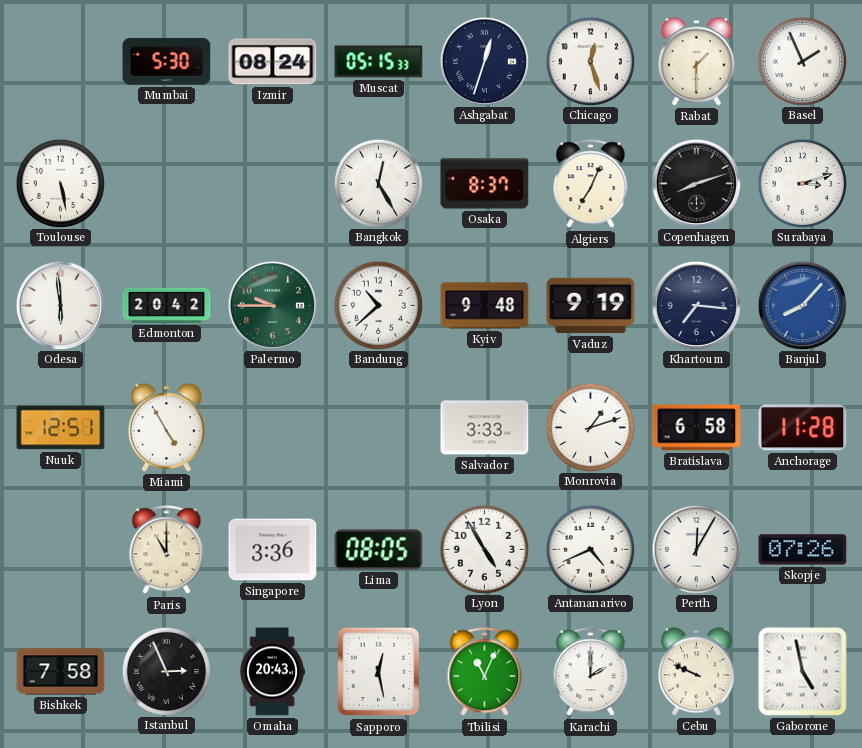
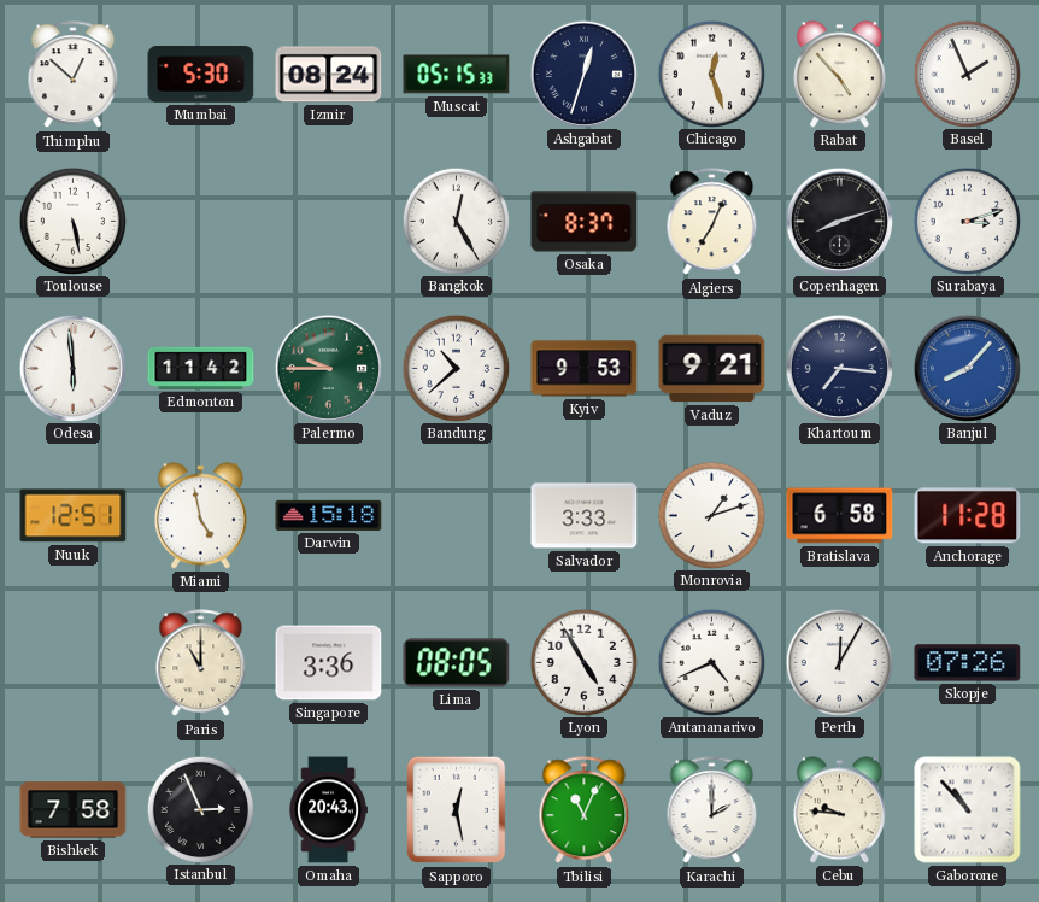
Thimphu: none -> 12:52 (74, 75)
Rabat: 1:30 -> 4:53 (839, 75)
Edmonton: 20:42 -> 11:42 (201, 368)
Kyiv: 9:48 -> 9:53 (585, 369)
Vaduz: 9:19 -> 9:21 (712, 369)
Miami: 4:55 -> 4:58 (200, 516)
Darwin: none -> 15:18 (329, 515)
Cebu: 9:49 -> 9:46 (839, 810)
Gaborone: 4:58 -> 10:53 (968, 810)
